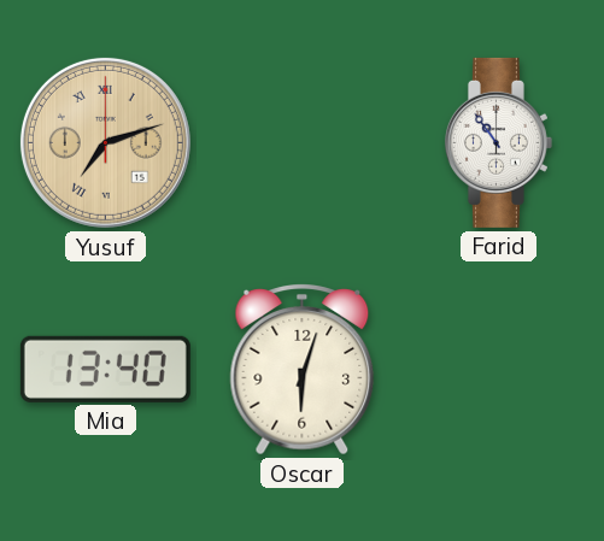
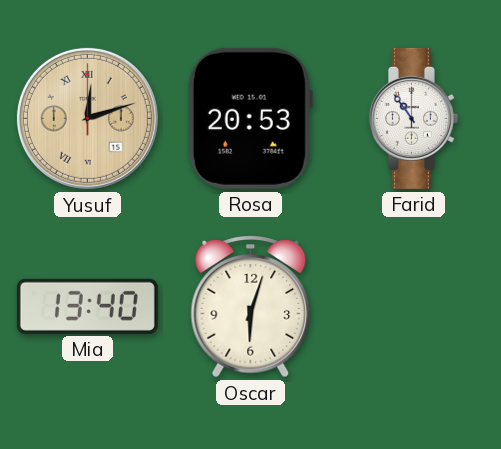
Yusuf: 7:12 -> 12:12 (87, 118)
Rosa: none -> 20:53 (250, 118)
